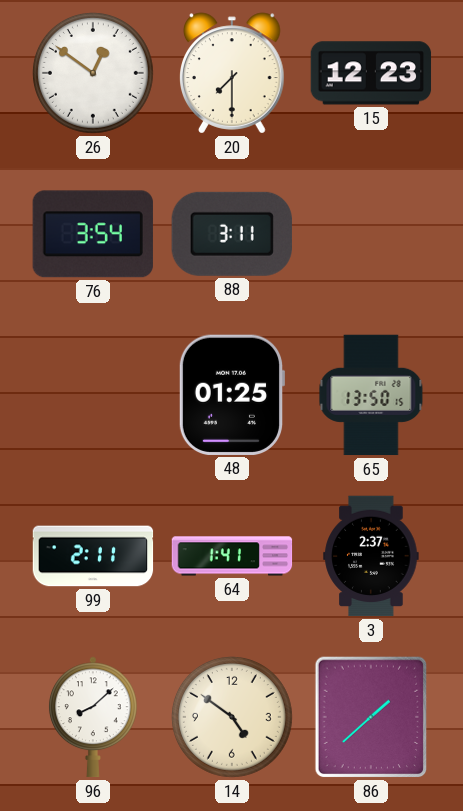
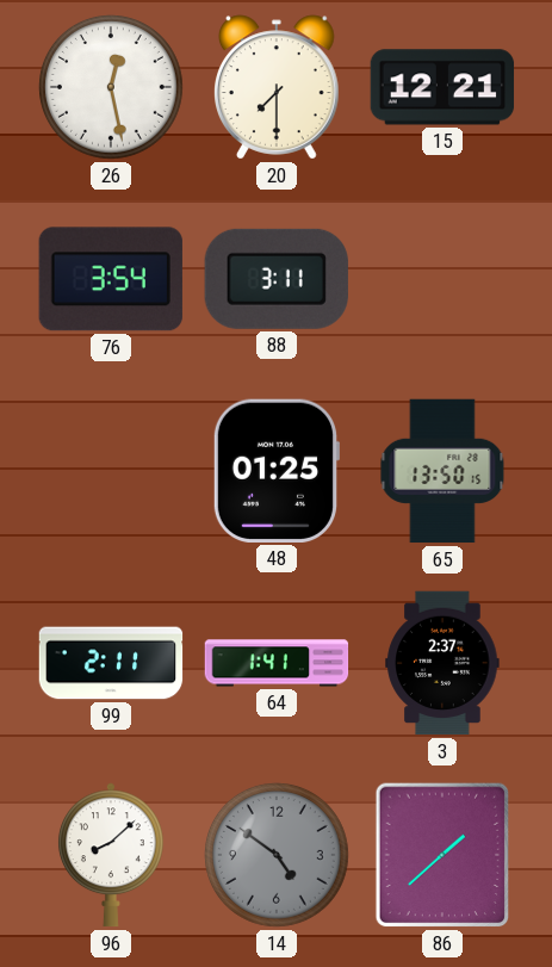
26: 12:51 -> 12:28 (111, 87)
15: 12:23 -> 12:21 (442, 87)
14 dial: cream -> grey (277, 855)
